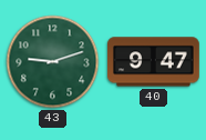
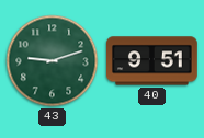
40: 9:47 -> 9:51 (152, 61)
